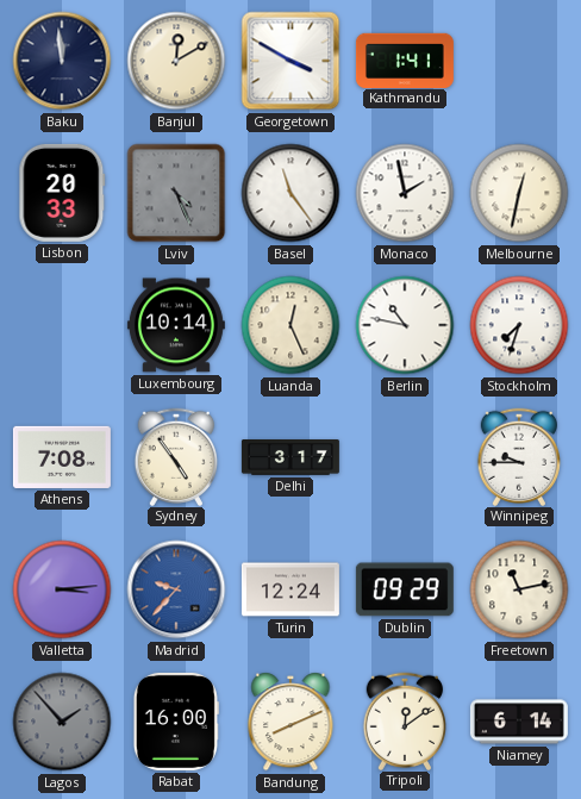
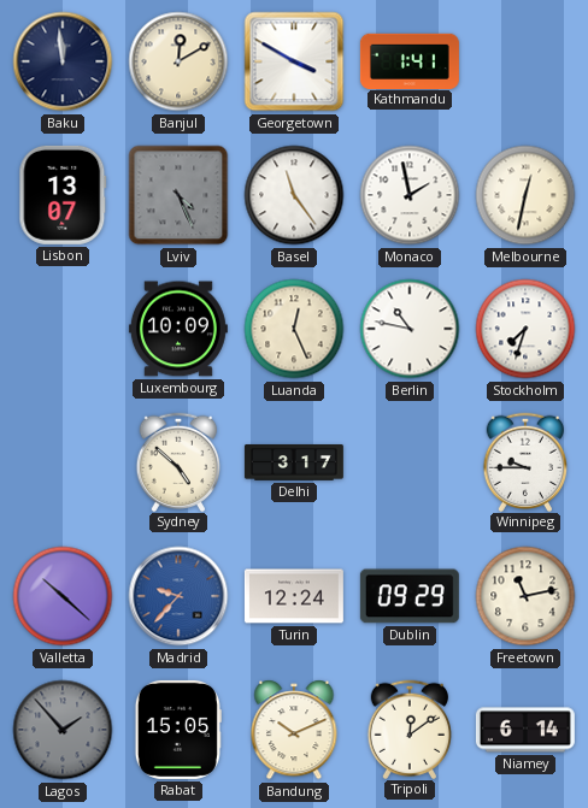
Lisbon: 20:33 -> 13:07 (63, 195)
Luxembourg: 10:14 -> 10:09 (178, 329)
Athens: 7:08 -> none (62, 457)
Sydney: 4:54 -> 4:52 (178, 461)
Valletta: 3:14 -> 10:22 (63, 596)
Rabat: 16:00 -> 15:05 (178, 730)
Bandung: 8:11 -> 10:11 (294, 730)
